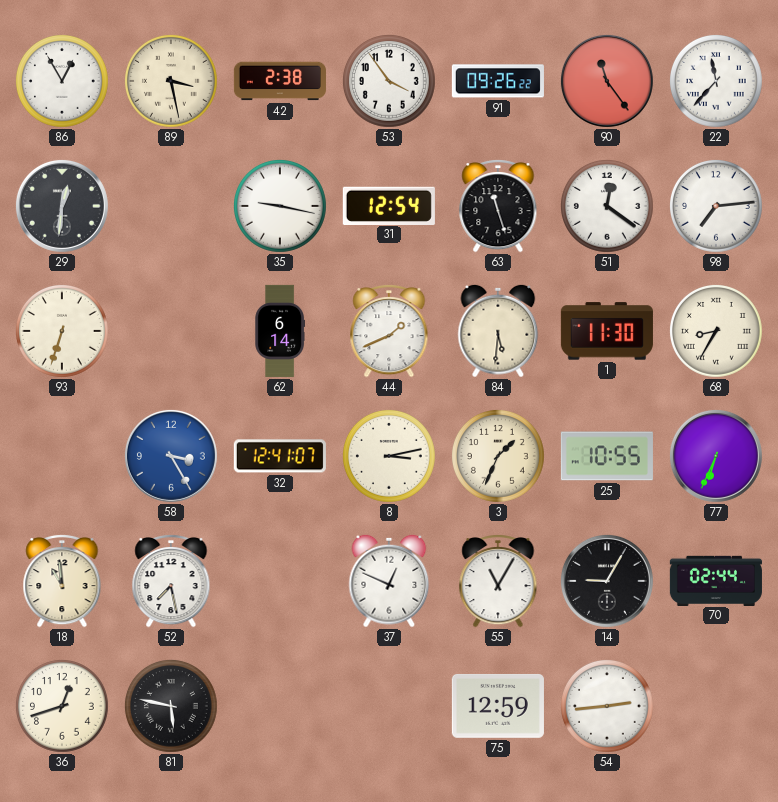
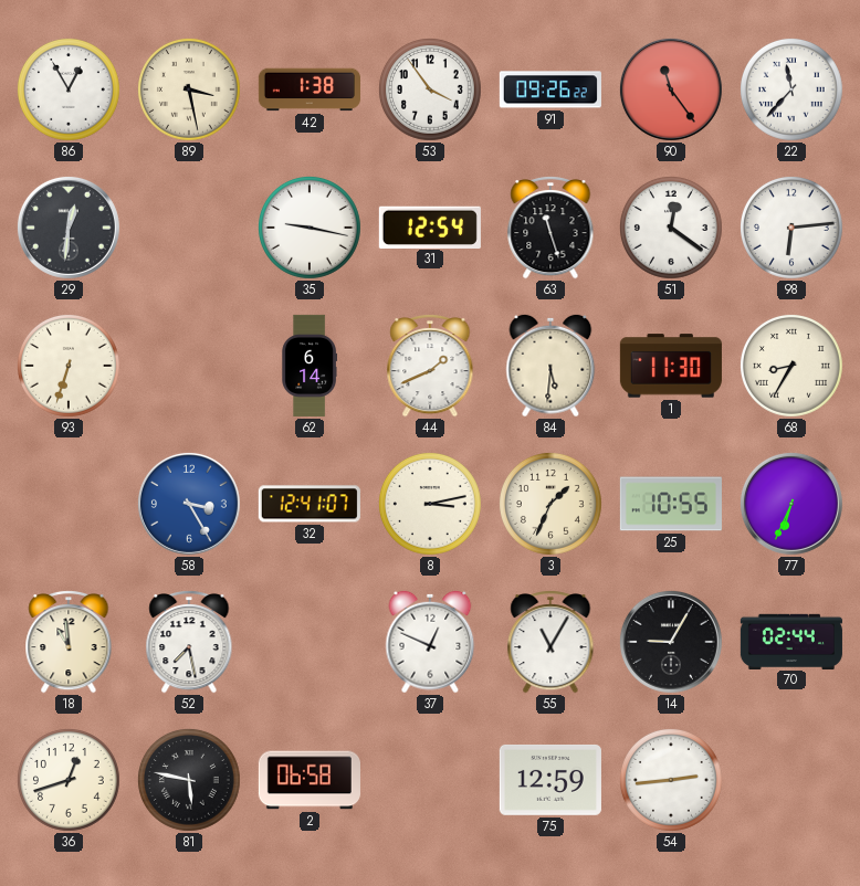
42: 2:38 -> 1:38 (310, 89)
98: 7:14 -> 6:14 (793, 229)
2: none -> 06:58 (310, 780)
